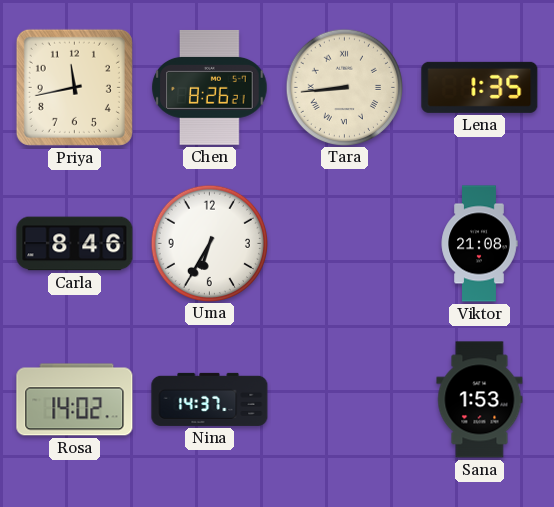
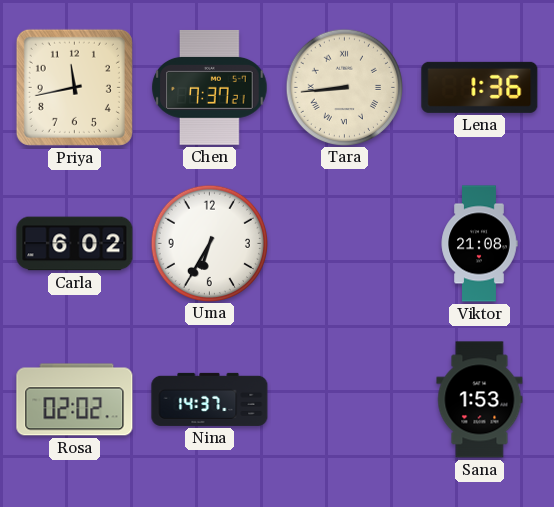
Chen: 8:26 -> 7:37 (210, 88)
Lena: 1:35 -> 1:36 (480, 87)
Carla: 8:46 -> 6:02 (75, 244)
Rosa: 14:02 -> 02:02 (75, 400)
